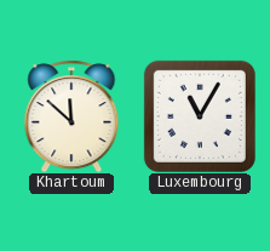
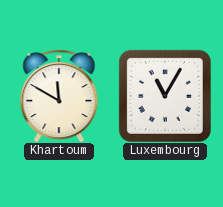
Khartoum: 11:52 -> 11:50 (59, 96)
